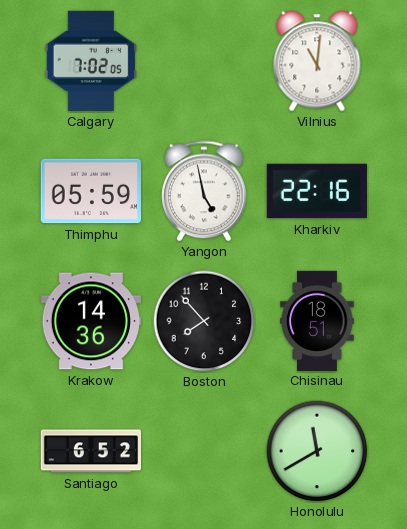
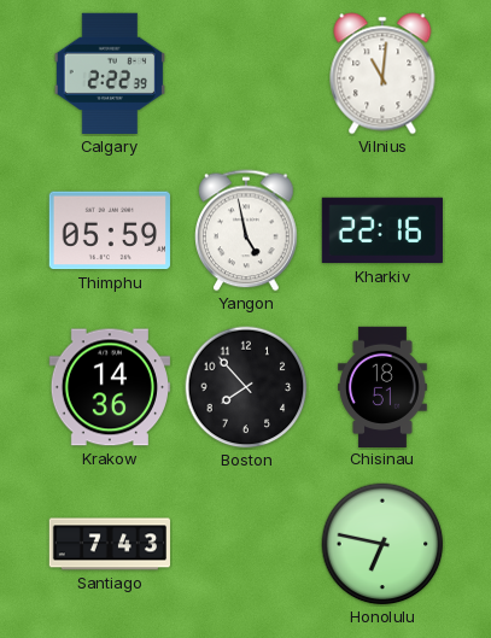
Calgary: 7:02 -> 2:22 (110, 74)
Santiago: 6:52 -> 7:43 (109, 544)
Honolulu: 11:40 -> 6:47 (382, 544)
